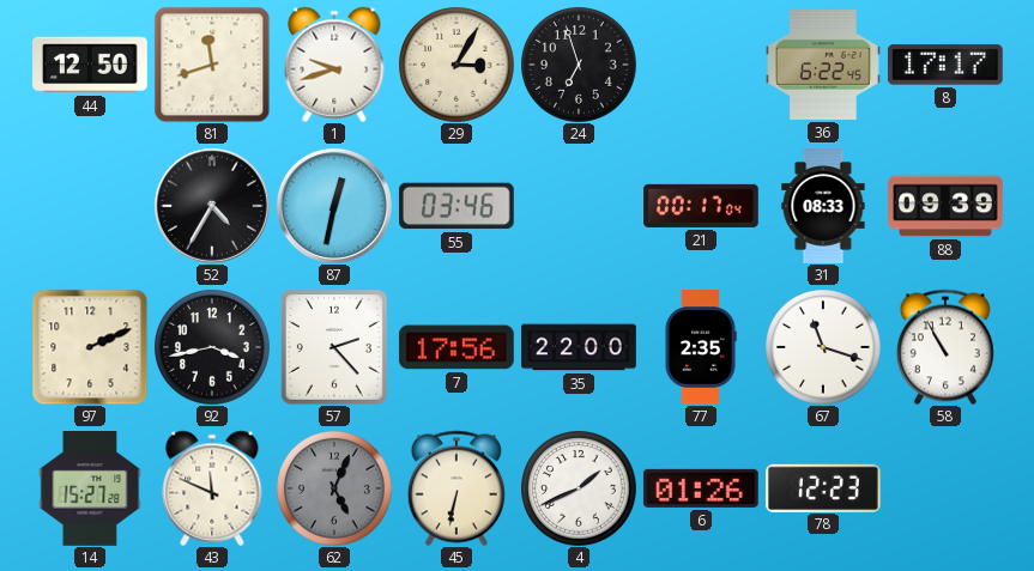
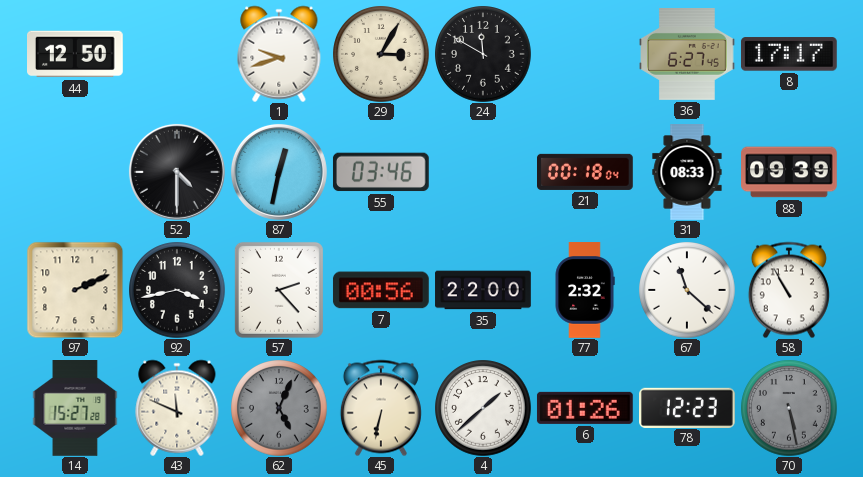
81: 11:42 -> none (212, 65)
24: 6:57 -> 11:50 (483, 54)
36: 6:22 -> 6:27 (688, 55)
52: 4:35 -> 4:30 (177, 172)
21: 00:17 -> 00:18 (586, 172)
7: 17:56 -> 00:56 (381, 290)
77: 2:35 -> 2:32 (585, 290)
67: 11:18 -> 11:22 (687, 290)
4: 1:41 -> 1:38 (483, 408)
70: none -> 5:28 (789, 408)
